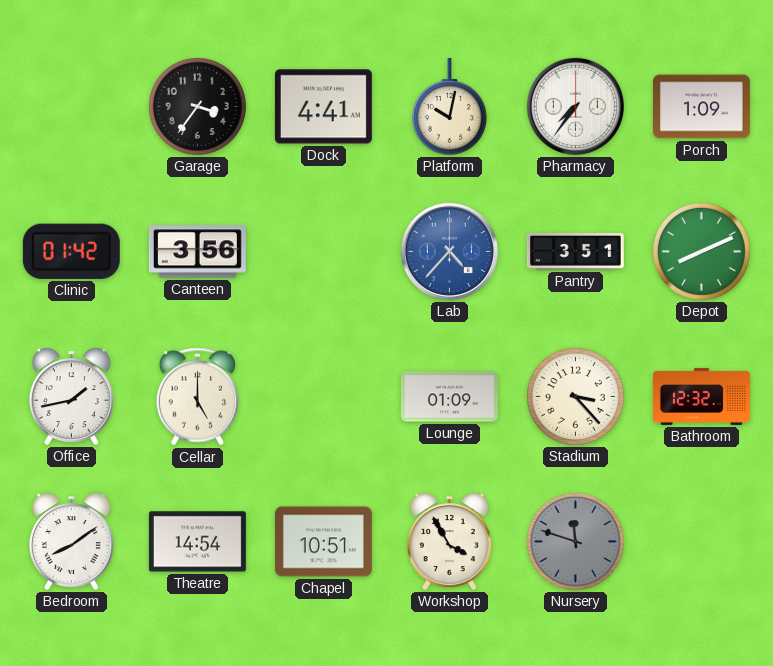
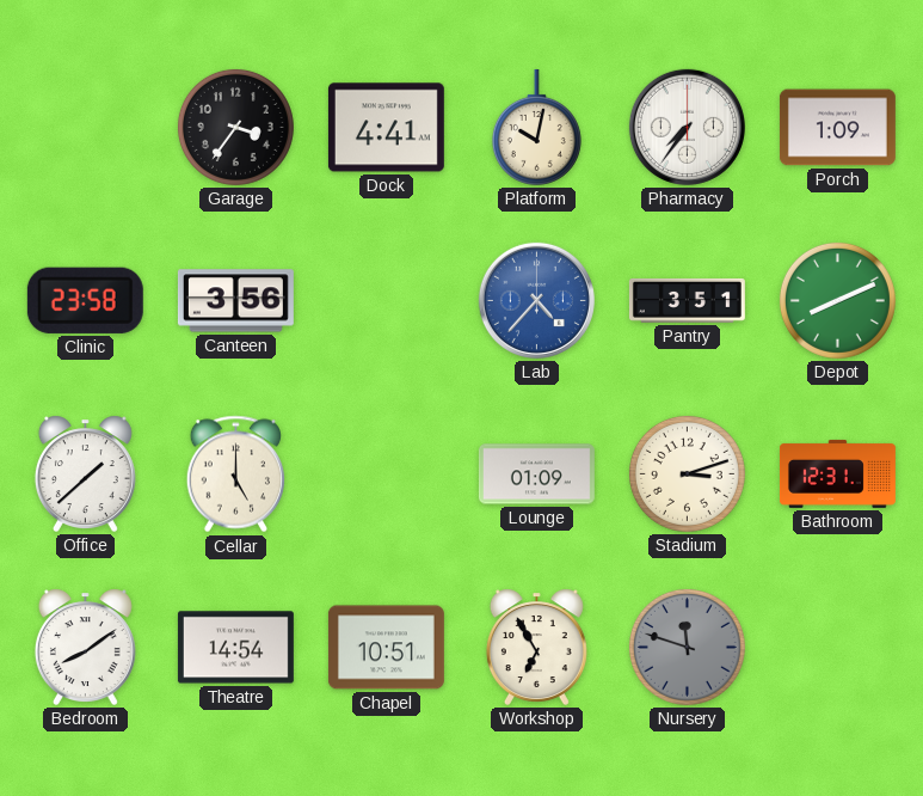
Clinic: 01:42 -> 23:58 (85, 300)
Office: 1:43 -> 1:38 (85, 473)
Stadium: 3:23 -> 3:12 (687, 473)
Bathroom: 12:32 -> 12:31 (837, 473)
Workshop: 3:55 -> 6:55 (536, 647)
